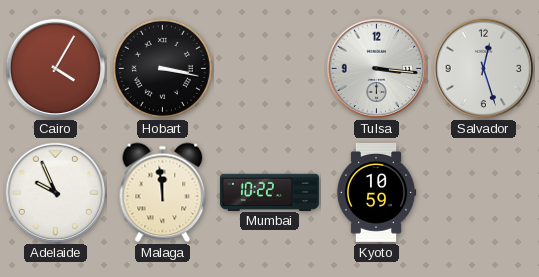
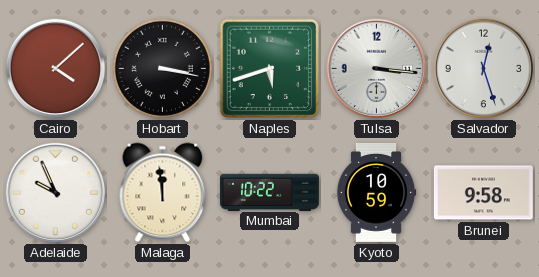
Cairo: 4:05 -> 4:08 (56, 69)
Naples: none -> 5:42 (270, 69)
Brunei: none -> 9:58 (483, 193)
